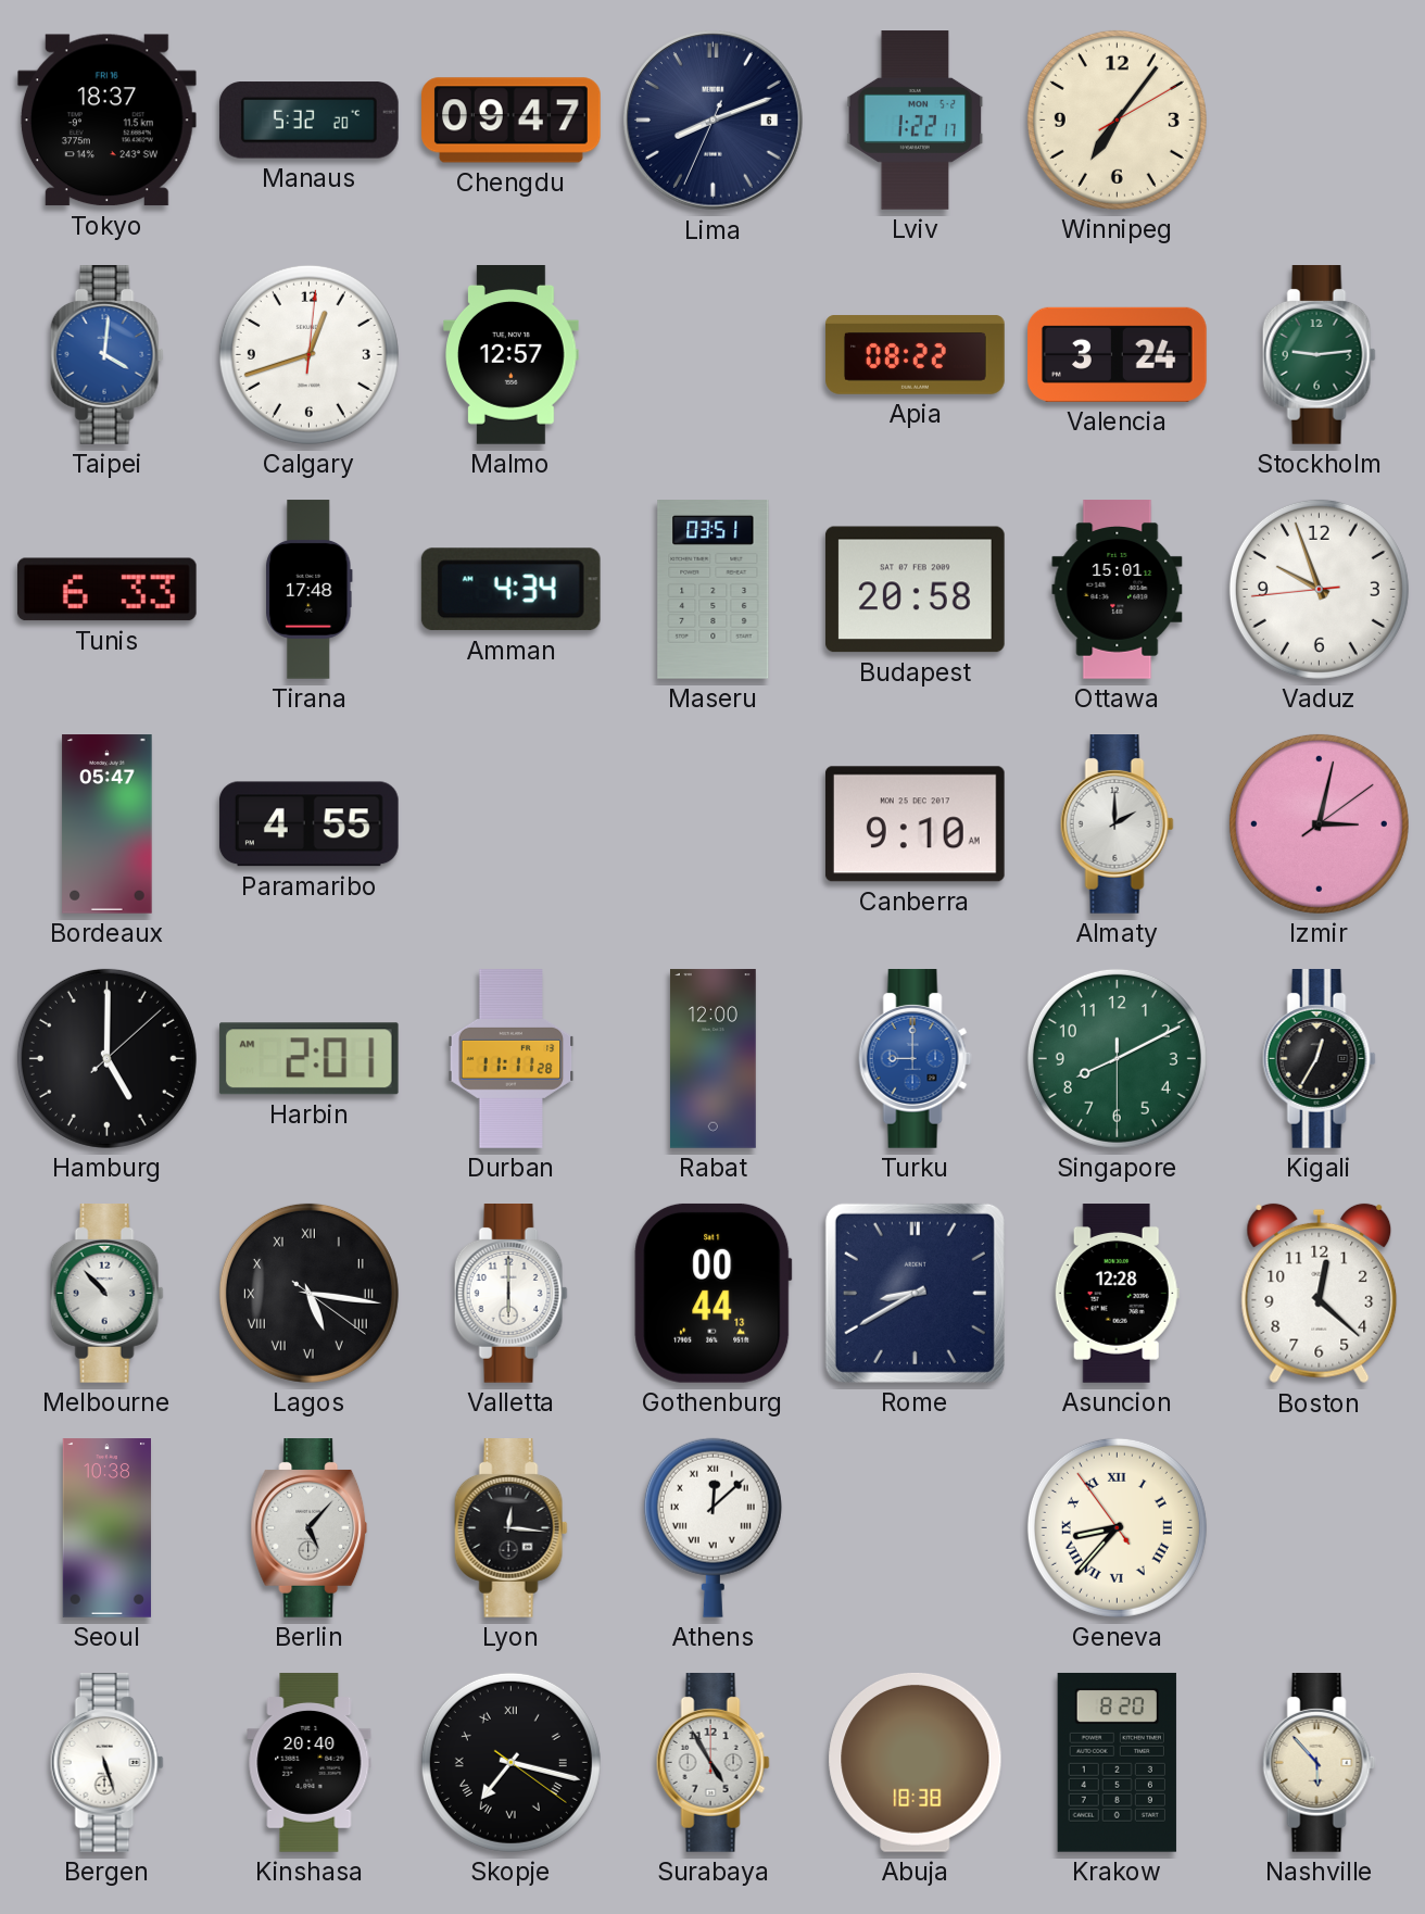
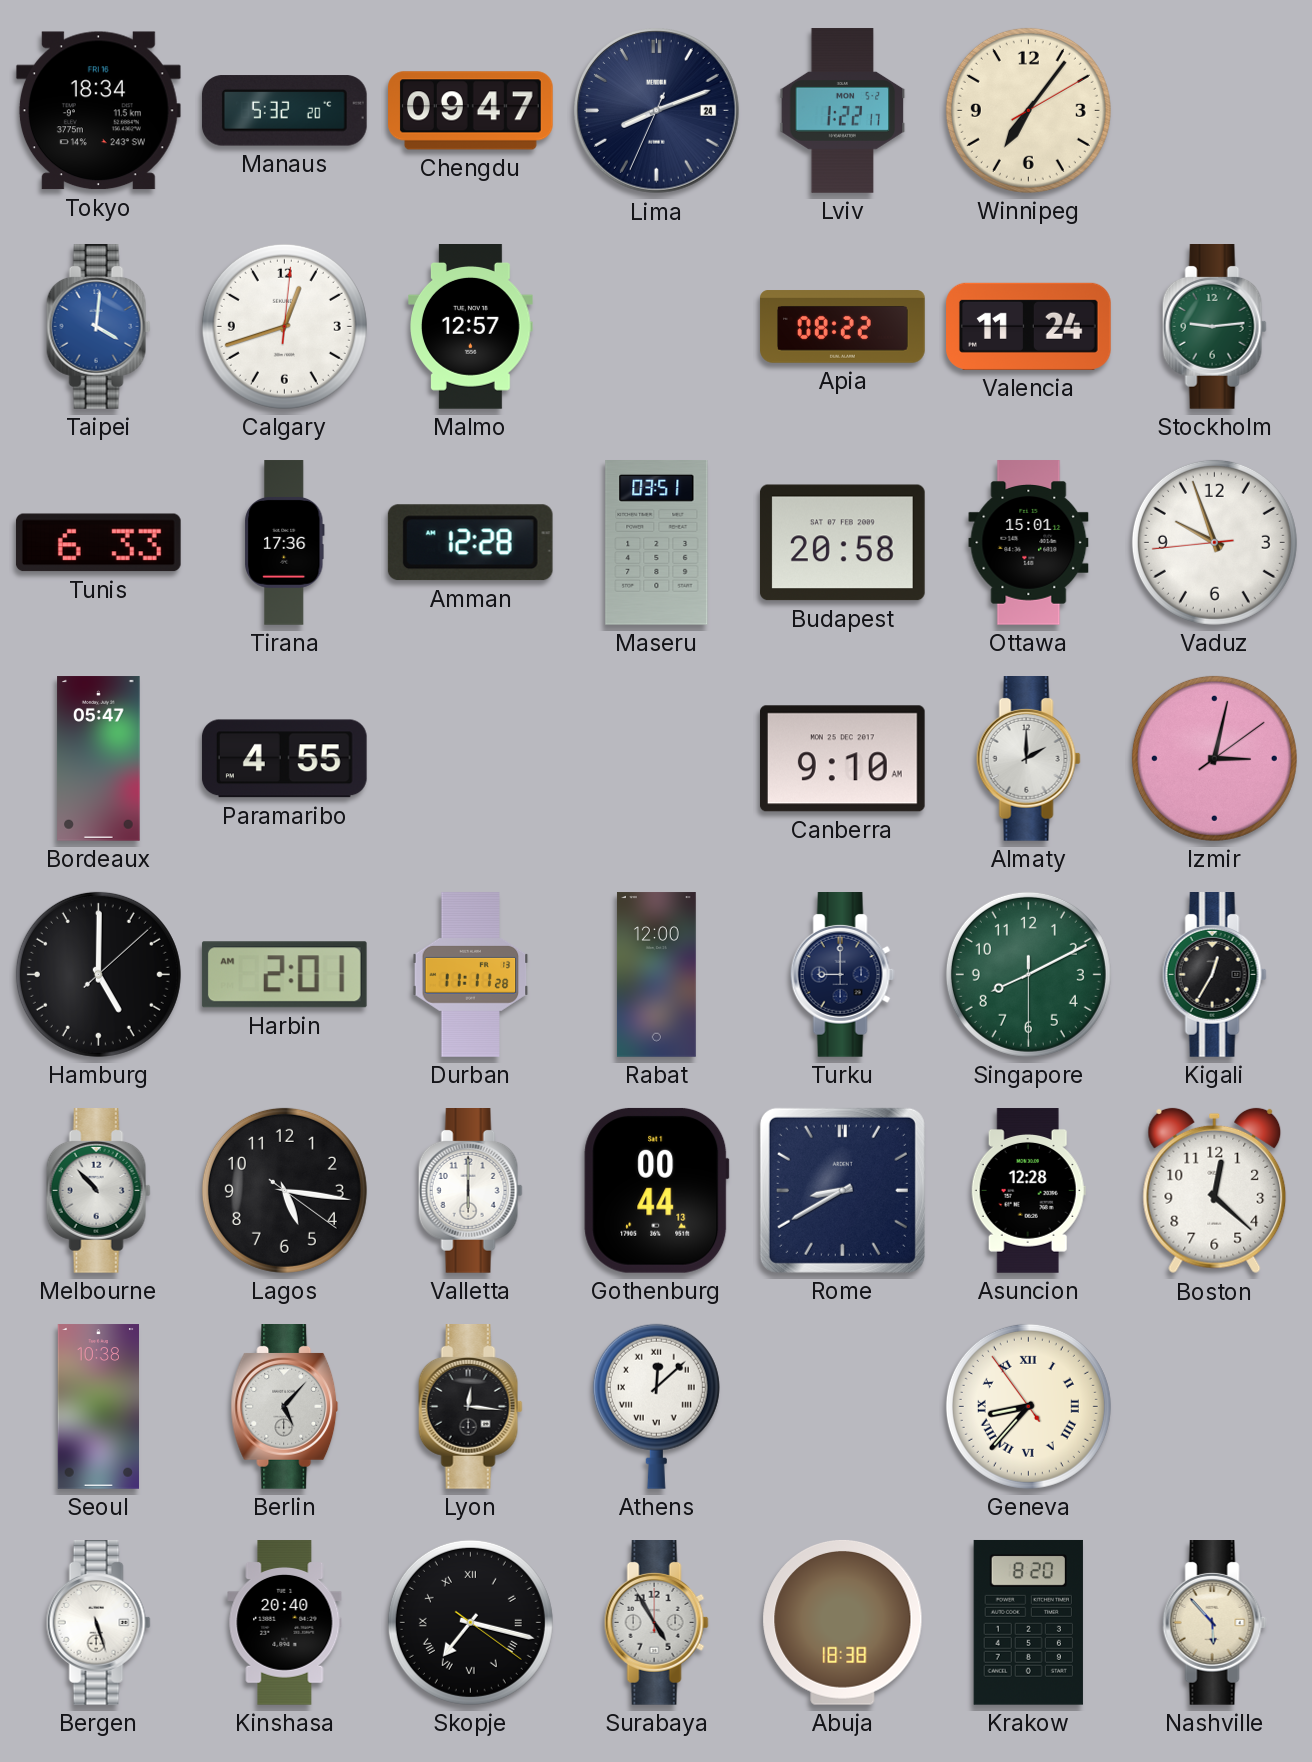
Tokyo: 18:37 -> 18:34 (98, 111)
Lima date: 6 -> 24 (657, 111)
Valencia: 3:24 -> 11:24 (1029, 326)
Tirana: 17:48 -> 17:36 (285, 543)
Amman: 4:34 -> 12:28 (470, 543)
Turku dial: blue -> navy (842, 975)
Lagos numerals: Roman -> Arabic (284, 1190)
